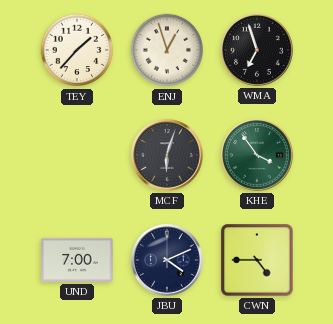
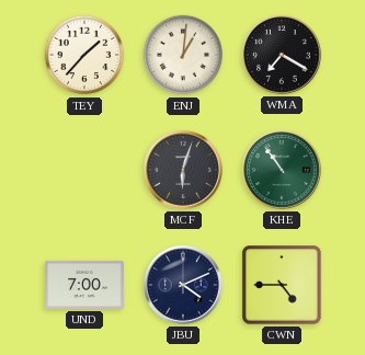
ENJ: 12:57 -> 1:01 (183, 55)
WMA: 6:57 -> 7:20 (283, 56)
KHE: 3:54 -> 10:54 (283, 171)
